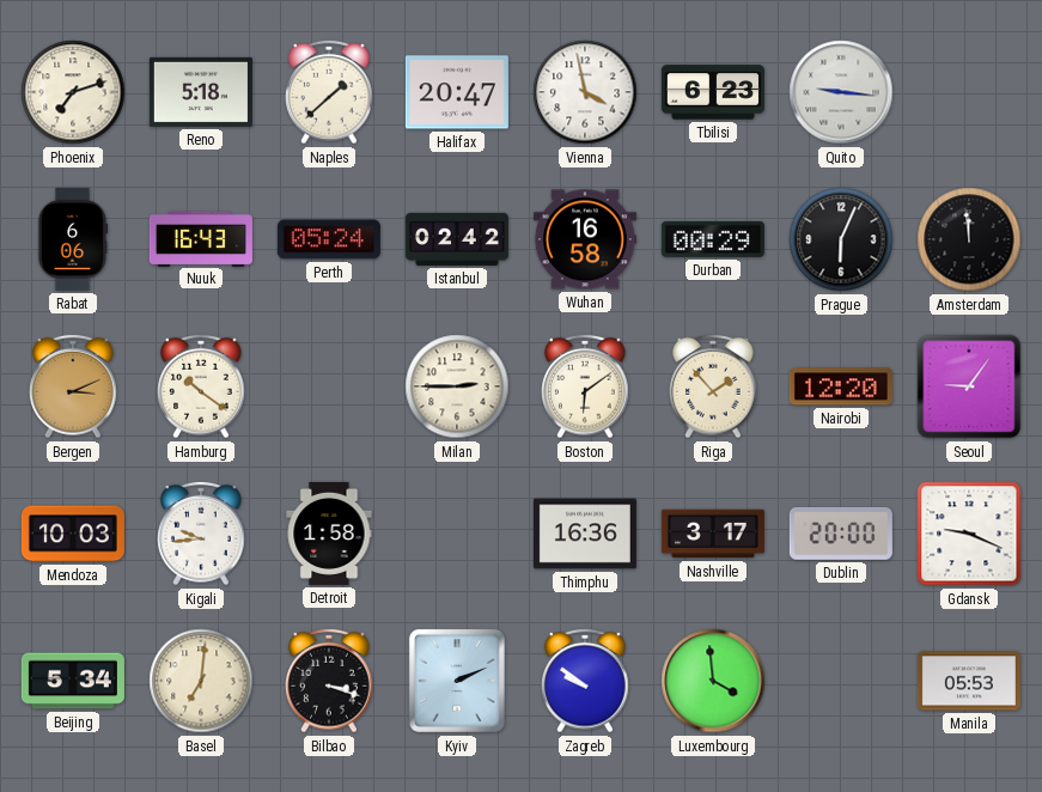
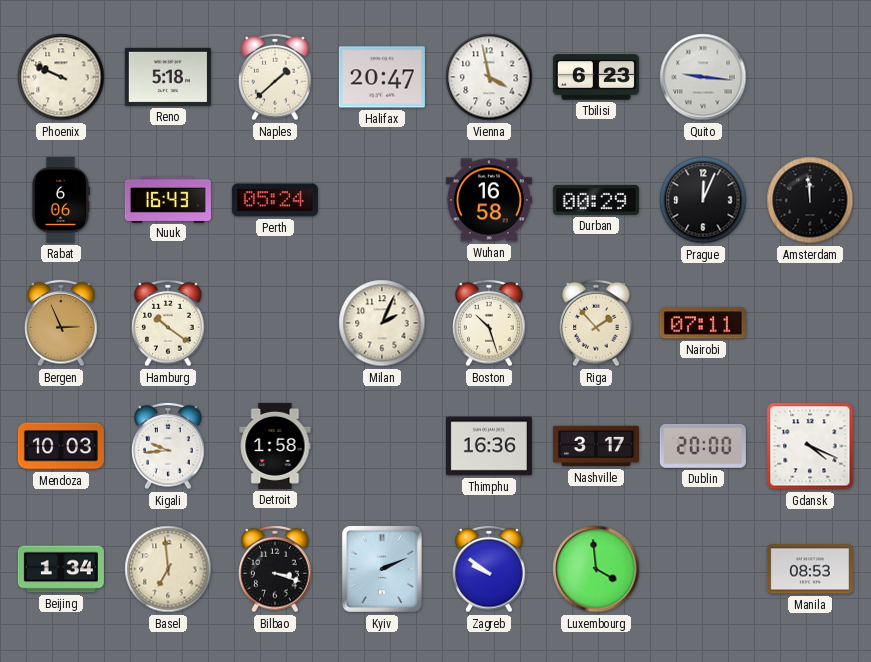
Phoenix: 7:12 -> 9:49 (61, 77)
Istanbul: 02:42 -> none (457, 239)
Prague: 6:04 -> 12:04 (703, 200)
Bergen: 3:11 -> 2:56 (61, 323)
Milan: 2:45 -> 2:04 (382, 323)
Boston: 6:09 -> 10:27 (489, 323)
Nairobi: 12:20 -> 07:11 (703, 323)
Seoul: 9:06 -> none (969, 386)
Gdansk: 9:19 -> 4:19 (810, 446)
Beijing: 5:34 -> 1:34 (61, 569)
Basel: 7:01 -> 6:59 (168, 569)
Manila: 05:53 -> 08:53 (810, 569)
